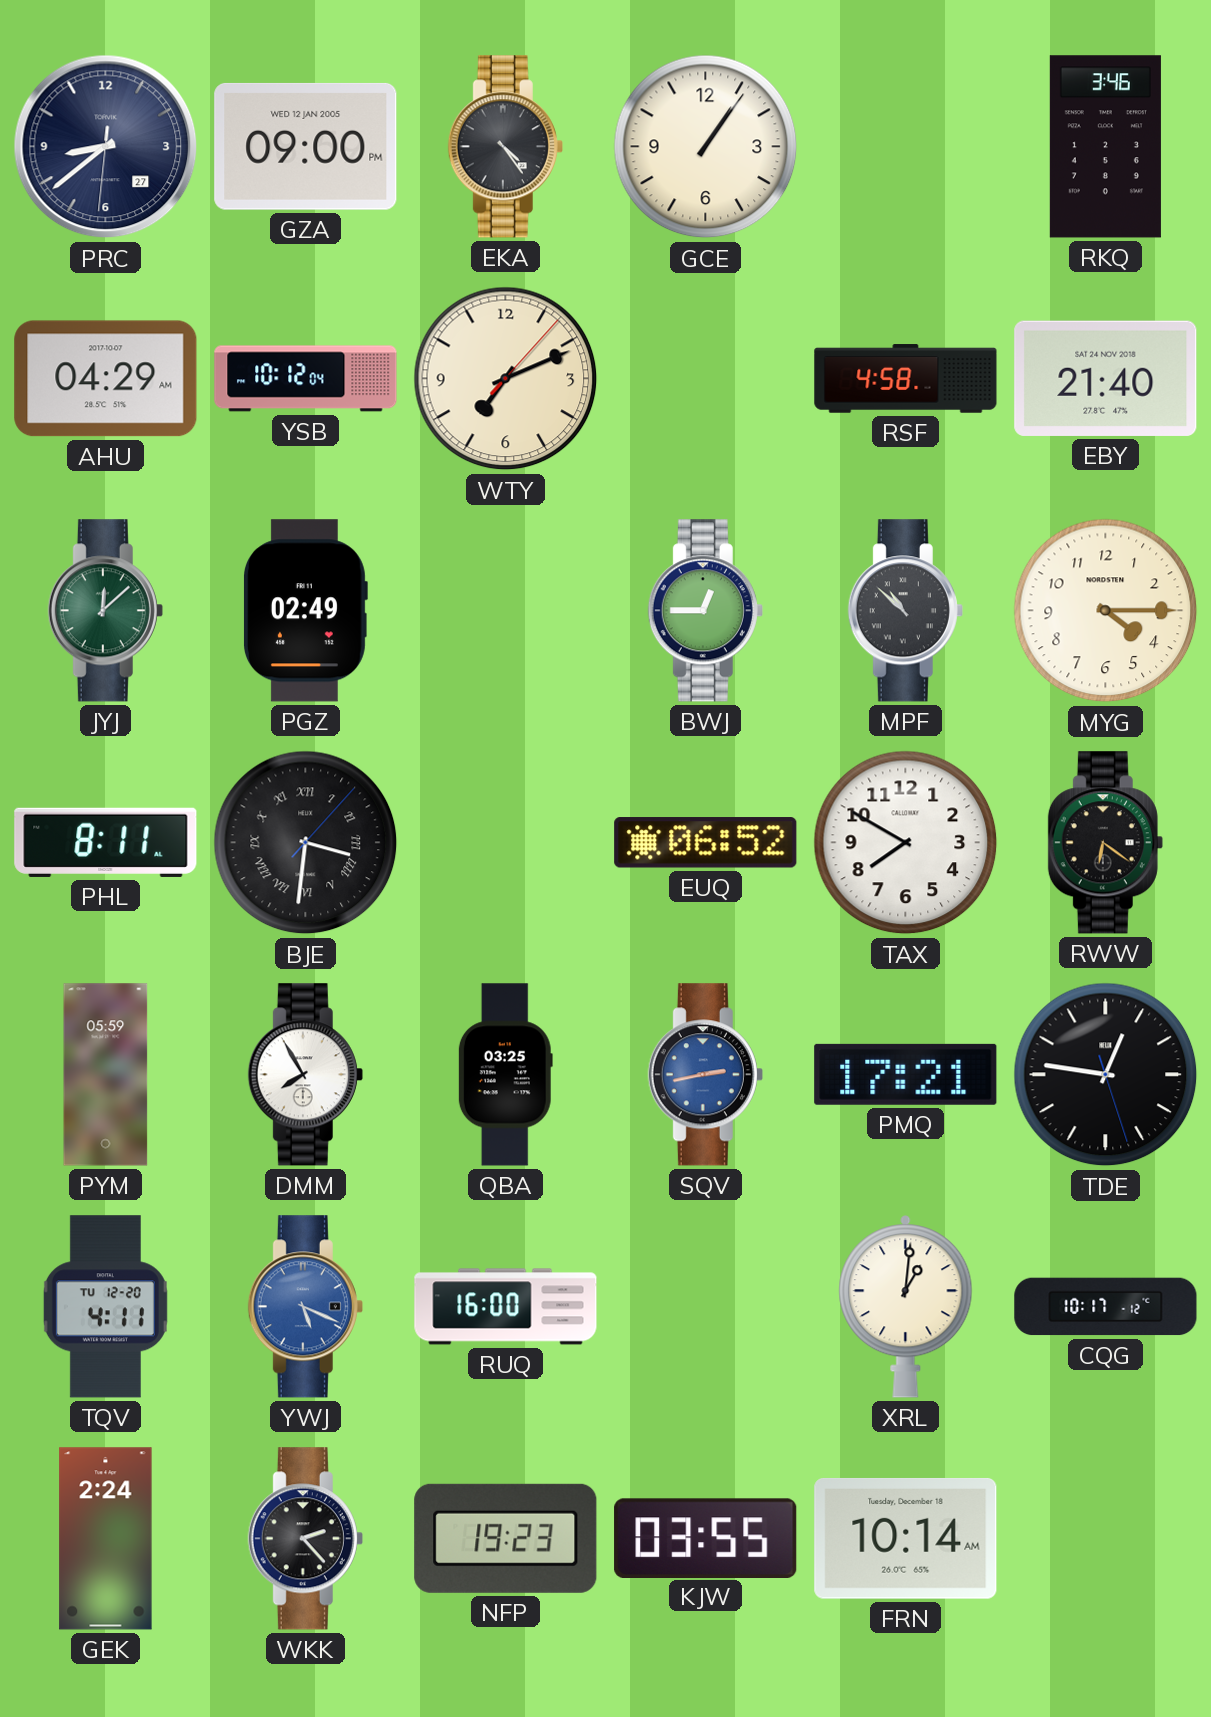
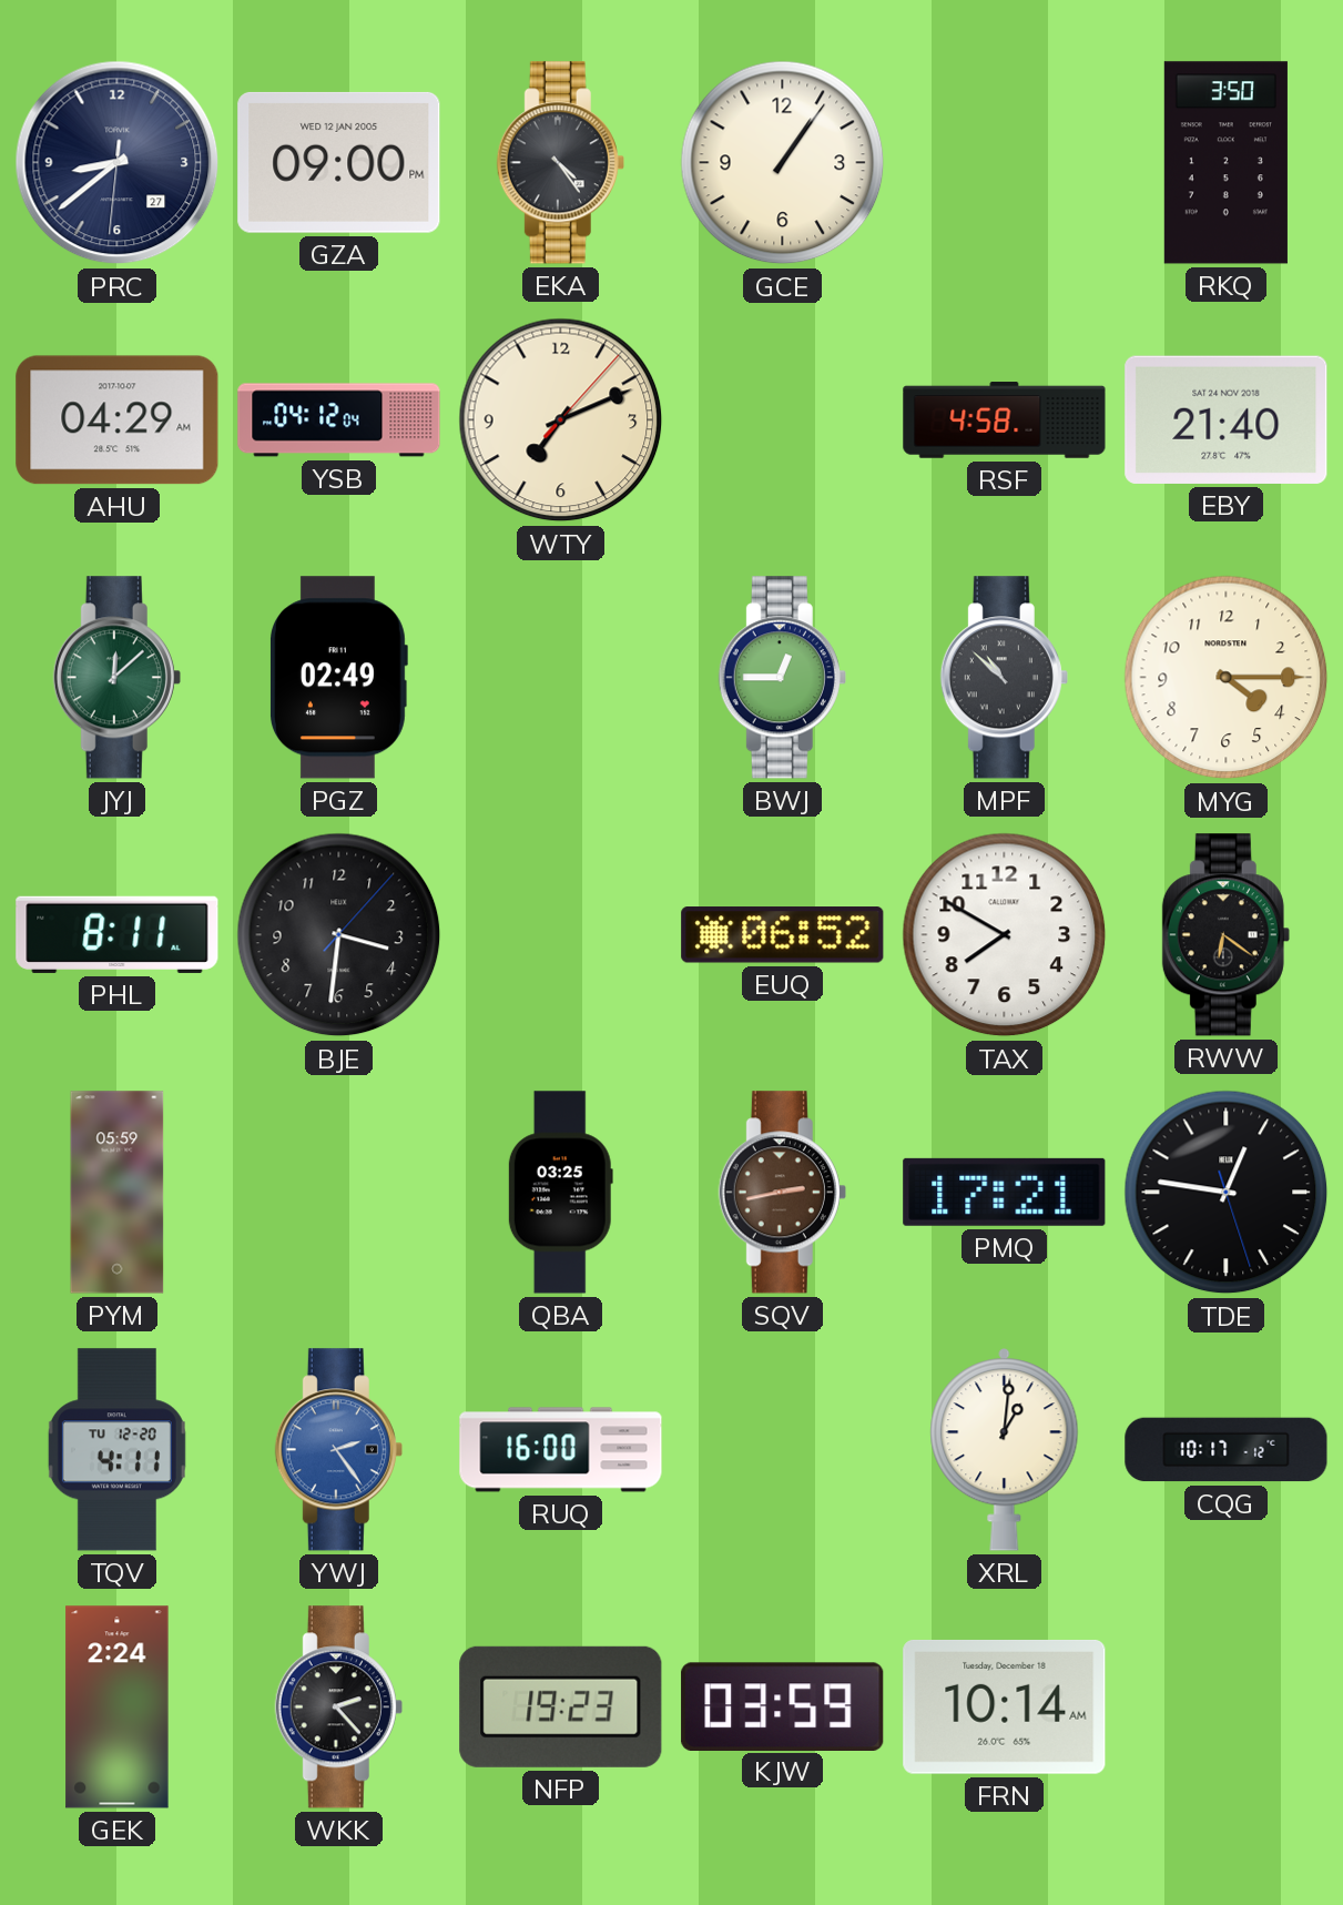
RKQ: 3:46 -> 3:50 (1225, 163)
YSB: 10:12 -> 04:12 (339, 420)
BJE numerals: Roman -> Arabic (339, 935)
DMM: 7:55 -> none (305, 1075)
SQV dial: blue -> brown (782, 1193)
YWJ: 5:19 -> 2:24 (338, 1450)
KJW: 03:55 -> 03:59 (783, 1706)
